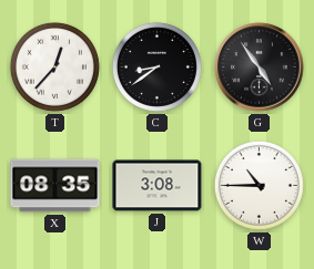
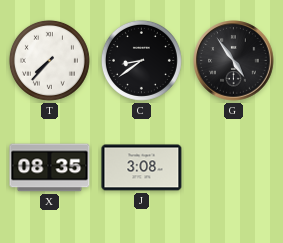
T: 12:37 -> 7:37 (49, 60)
W: 10:45 -> none (259, 185)
